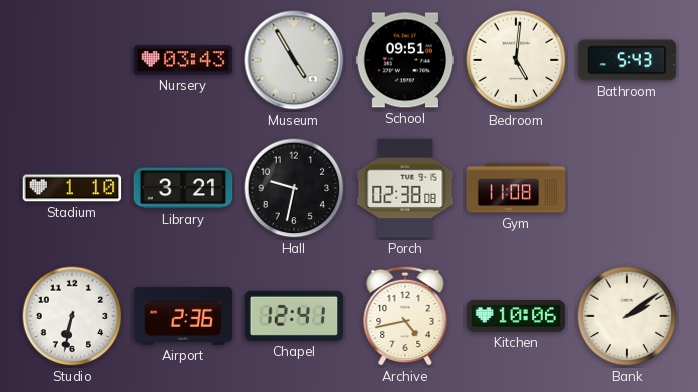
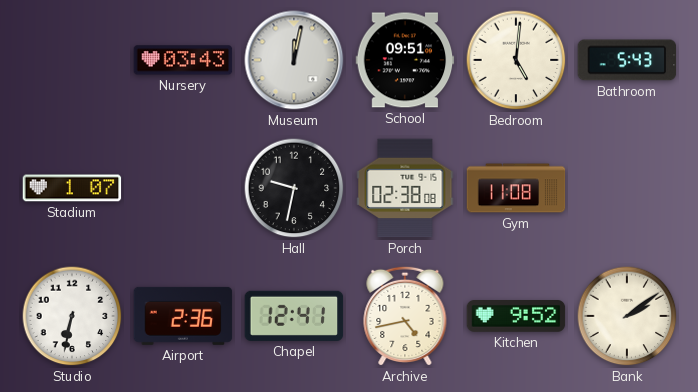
Museum: 4:55 -> 12:02 (294, 60)
Stadium: 1:10 -> 1:07 (72, 188)
Library: 3:21 -> none (183, 188)
Kitchen: 10:06 -> 9:52 (516, 317)
